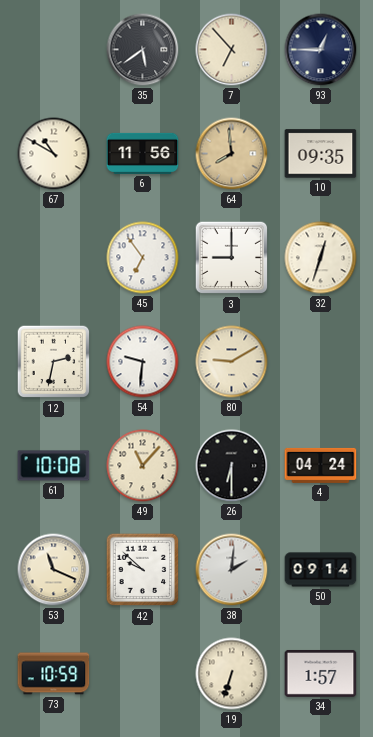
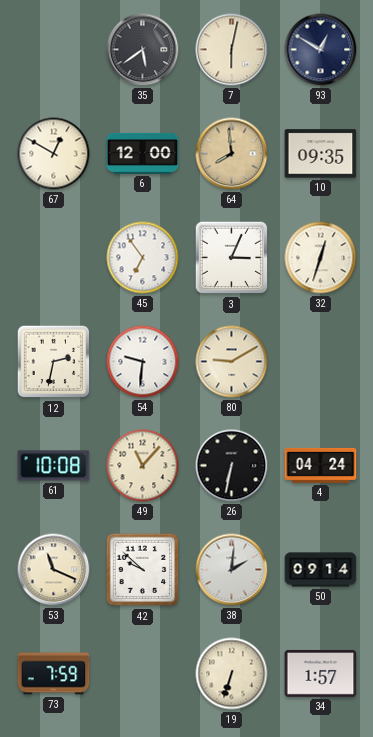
7: 6:53 -> 6:02 (232, 50)
93: 12:45 -> 12:50 (321, 50)
67: 10:50 -> 12:50 (54, 154)
6: 11:56 -> 12:00 (143, 153)
3: 9:00 -> 3:04 (232, 258)
26: 6:30 -> 6:32 (232, 466)
73: 10:59 -> 7:59 (54, 674)
